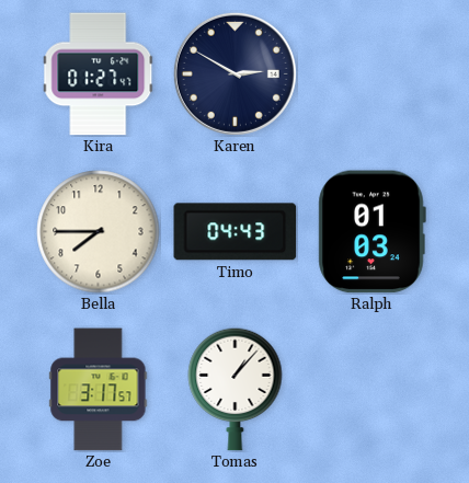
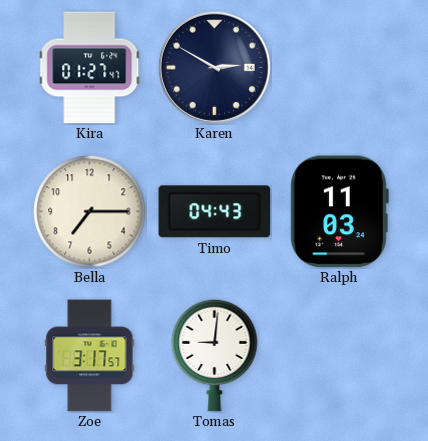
Bella: 7:45 -> 7:15 (90, 212)
Ralph: 01:03 -> 11:03 (339, 212)
Tomas: 1:07 -> 9:01 (215, 355)
